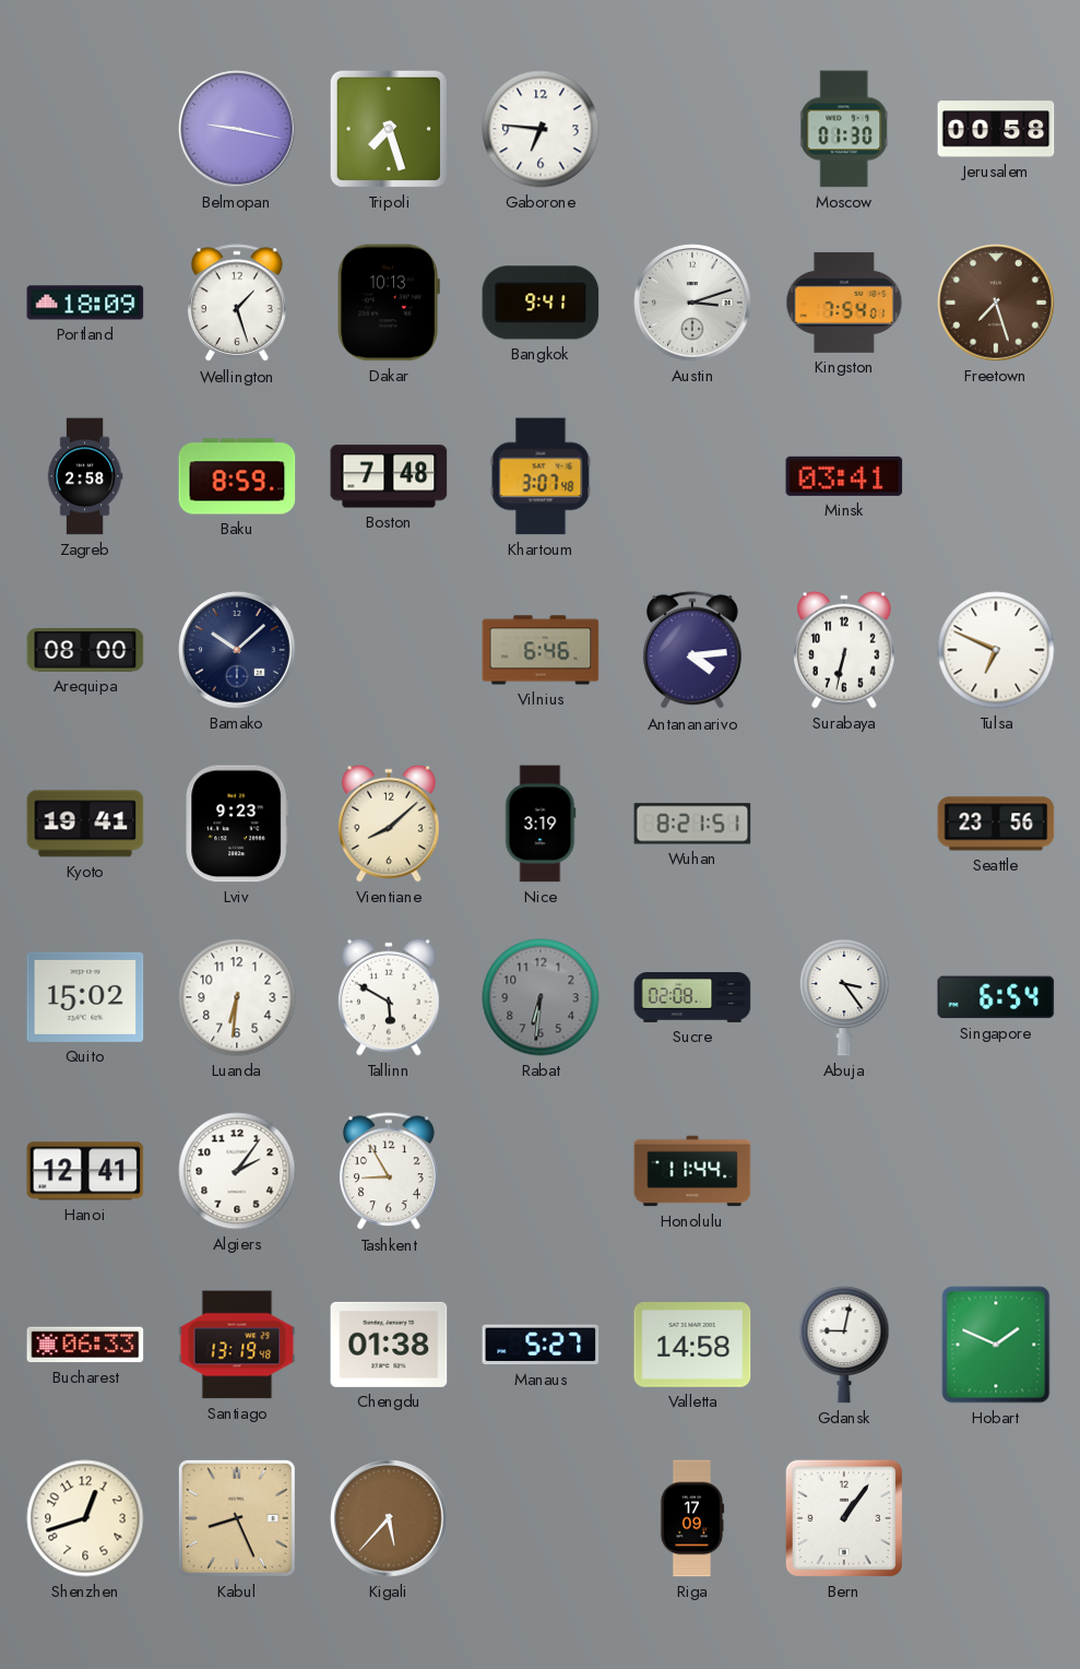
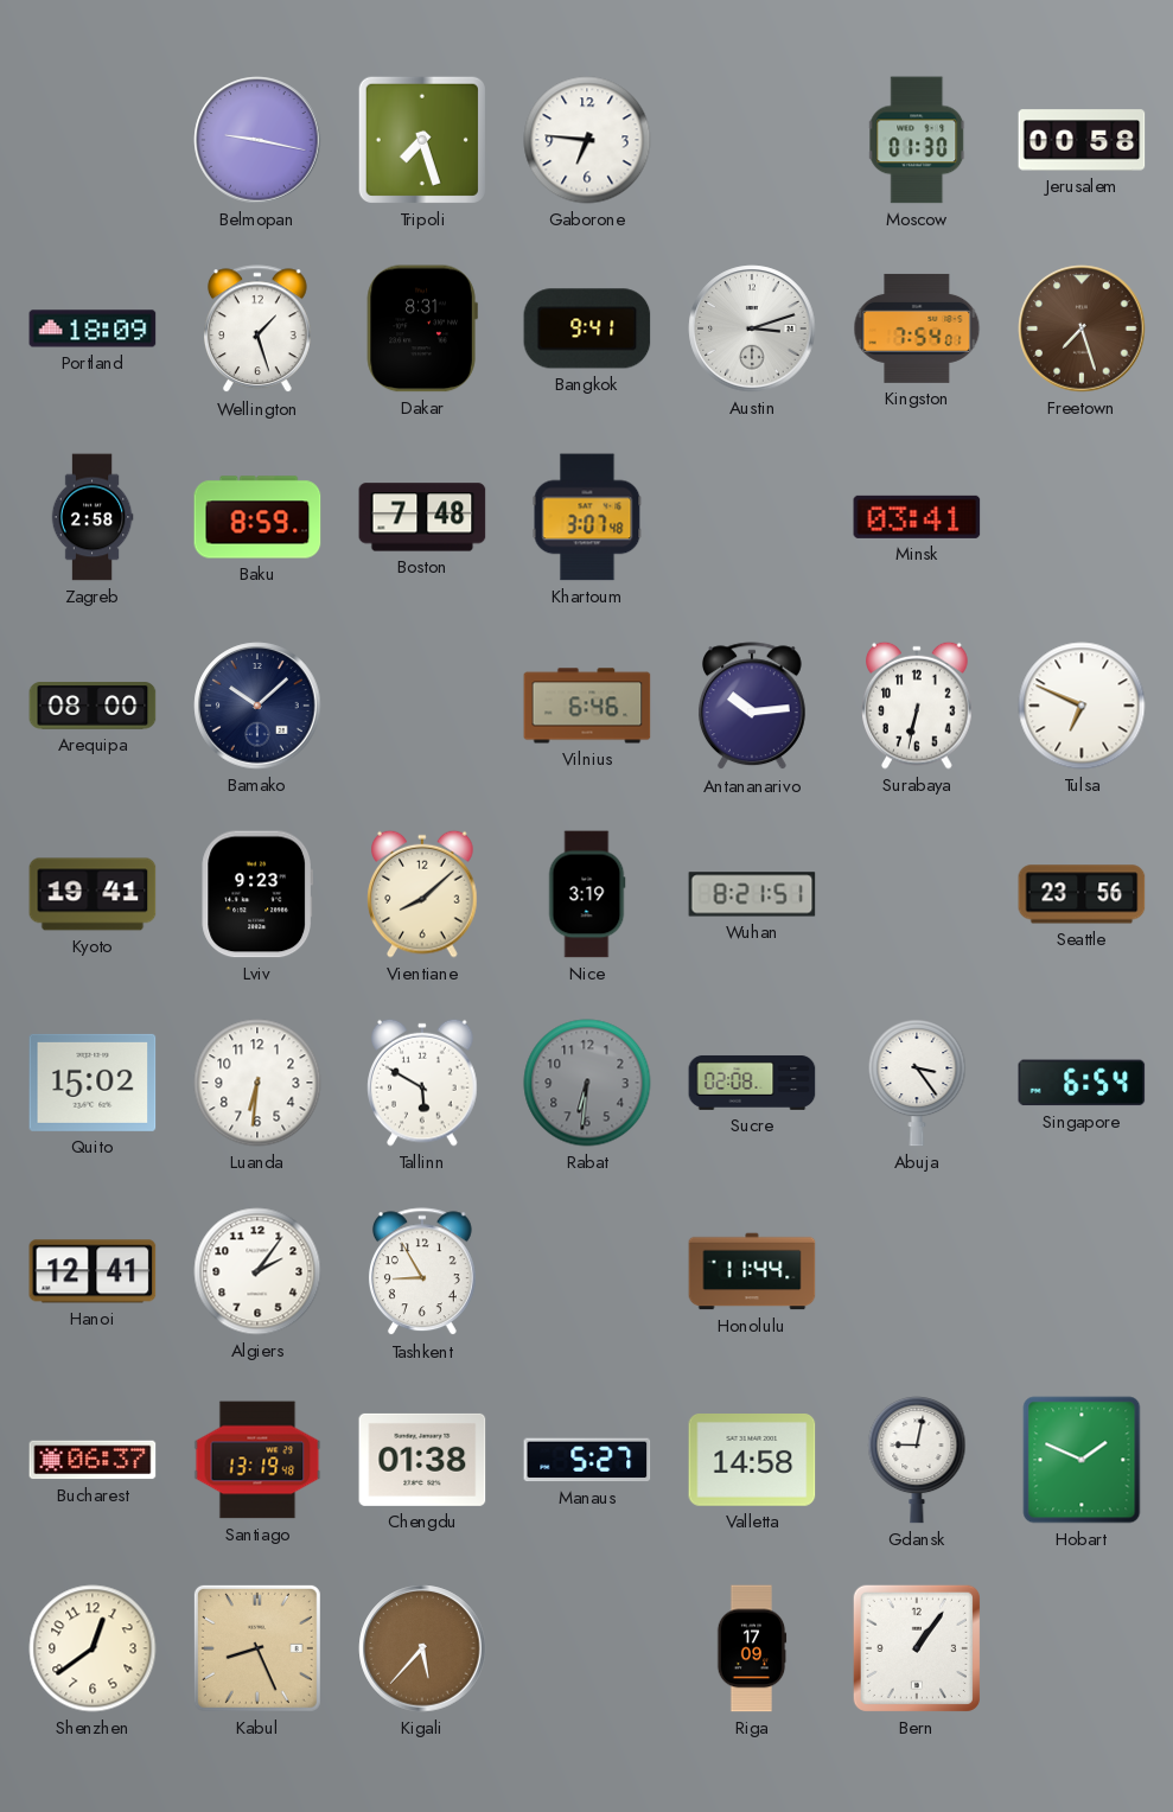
Dakar: 10:13 -> 8:31 (422, 328)
Antananarivo: 4:14 -> 10:14 (752, 707)
Bucharest: 06:33 -> 06:37 (93, 1460)
Shenzhen: 12:42 -> 12:39 (93, 1648)
